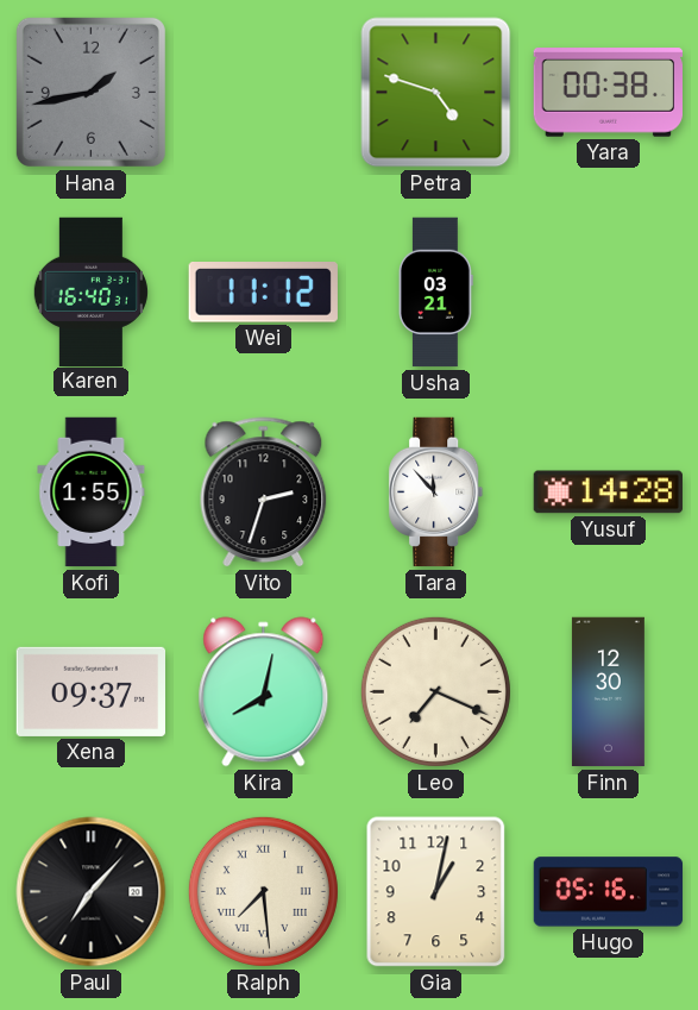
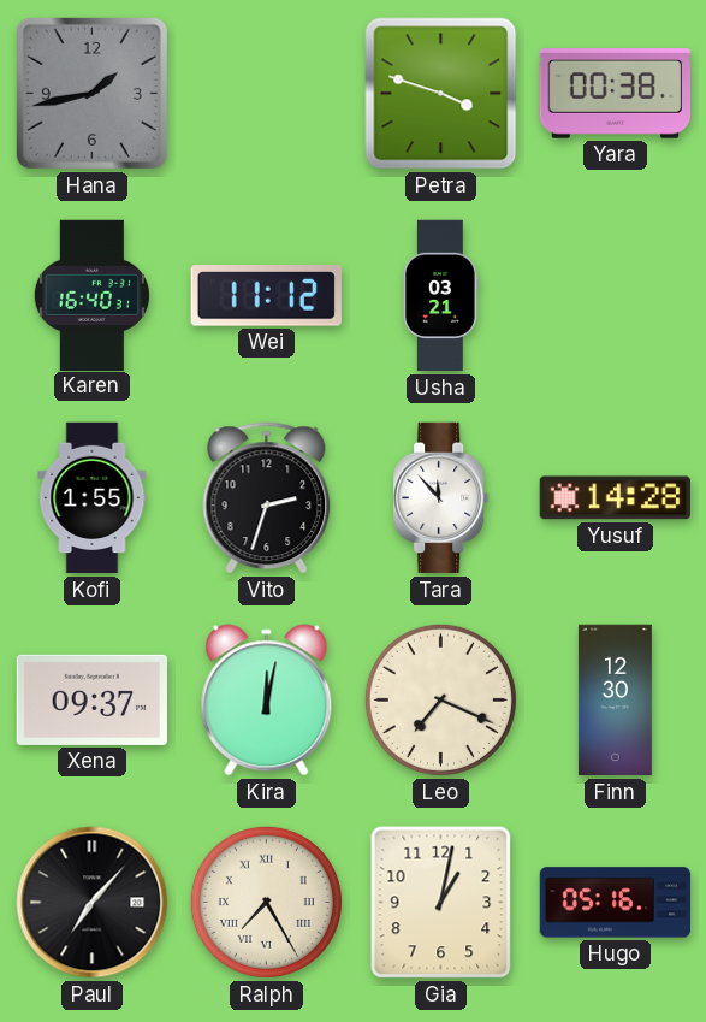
Petra: 4:48 -> 3:48 (441, 94)
Kira: 8:02 -> 12:02 (267, 701)
Ralph: 7:29 -> 7:25 (266, 902)
